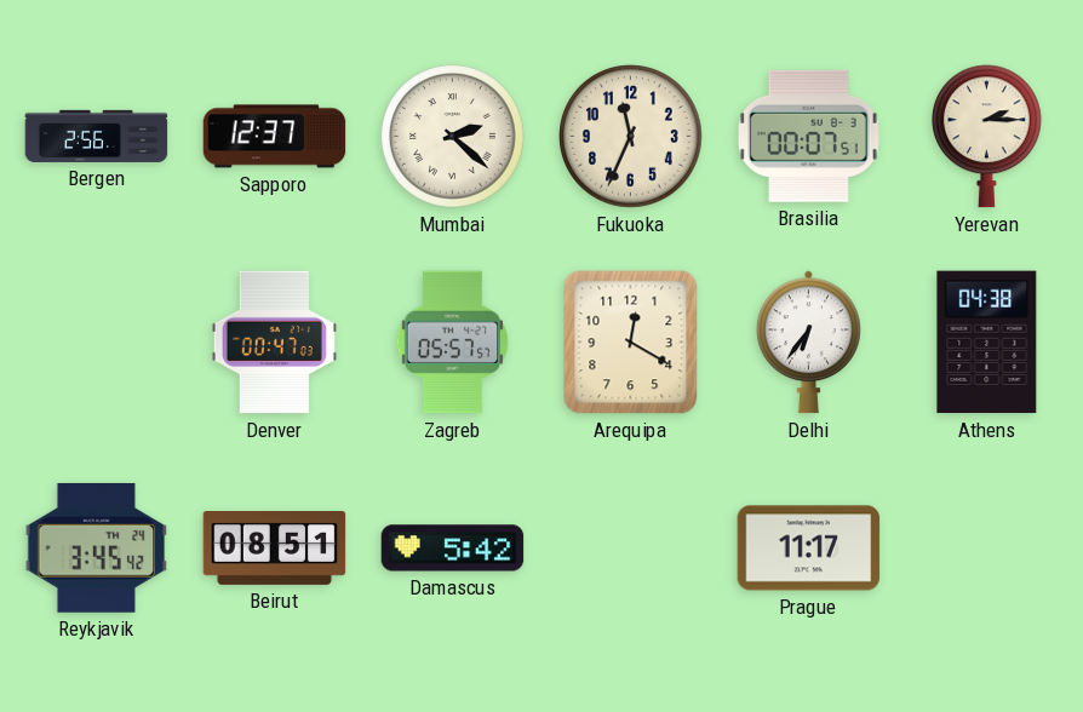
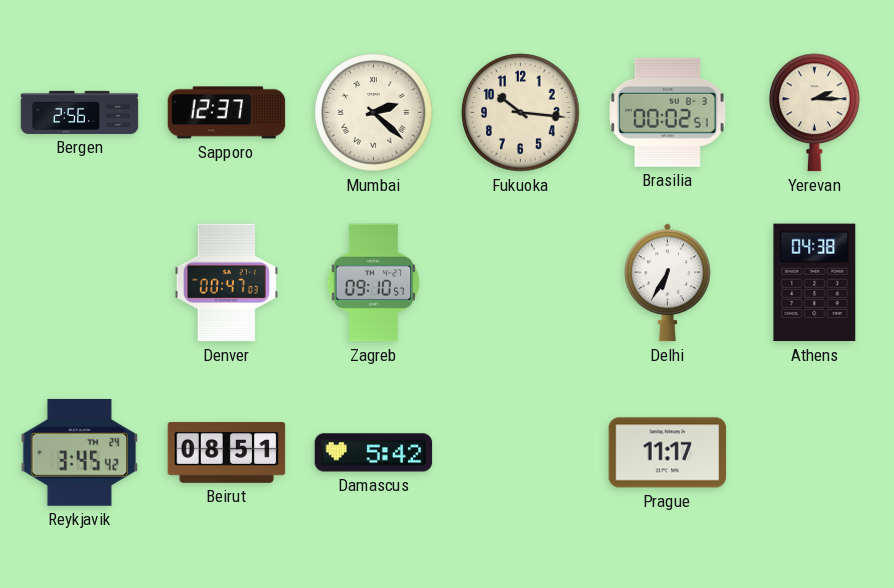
Fukuoka: 11:34 -> 10:16 (521, 113)
Brasilia: 00:07 -> 00:02 (668, 112)
Zagreb: 05:57 -> 09:10 (374, 283)
Arequipa: 12:20 -> none (631, 343)
Delhi: 6:36 -> 6:35 (667, 283)
